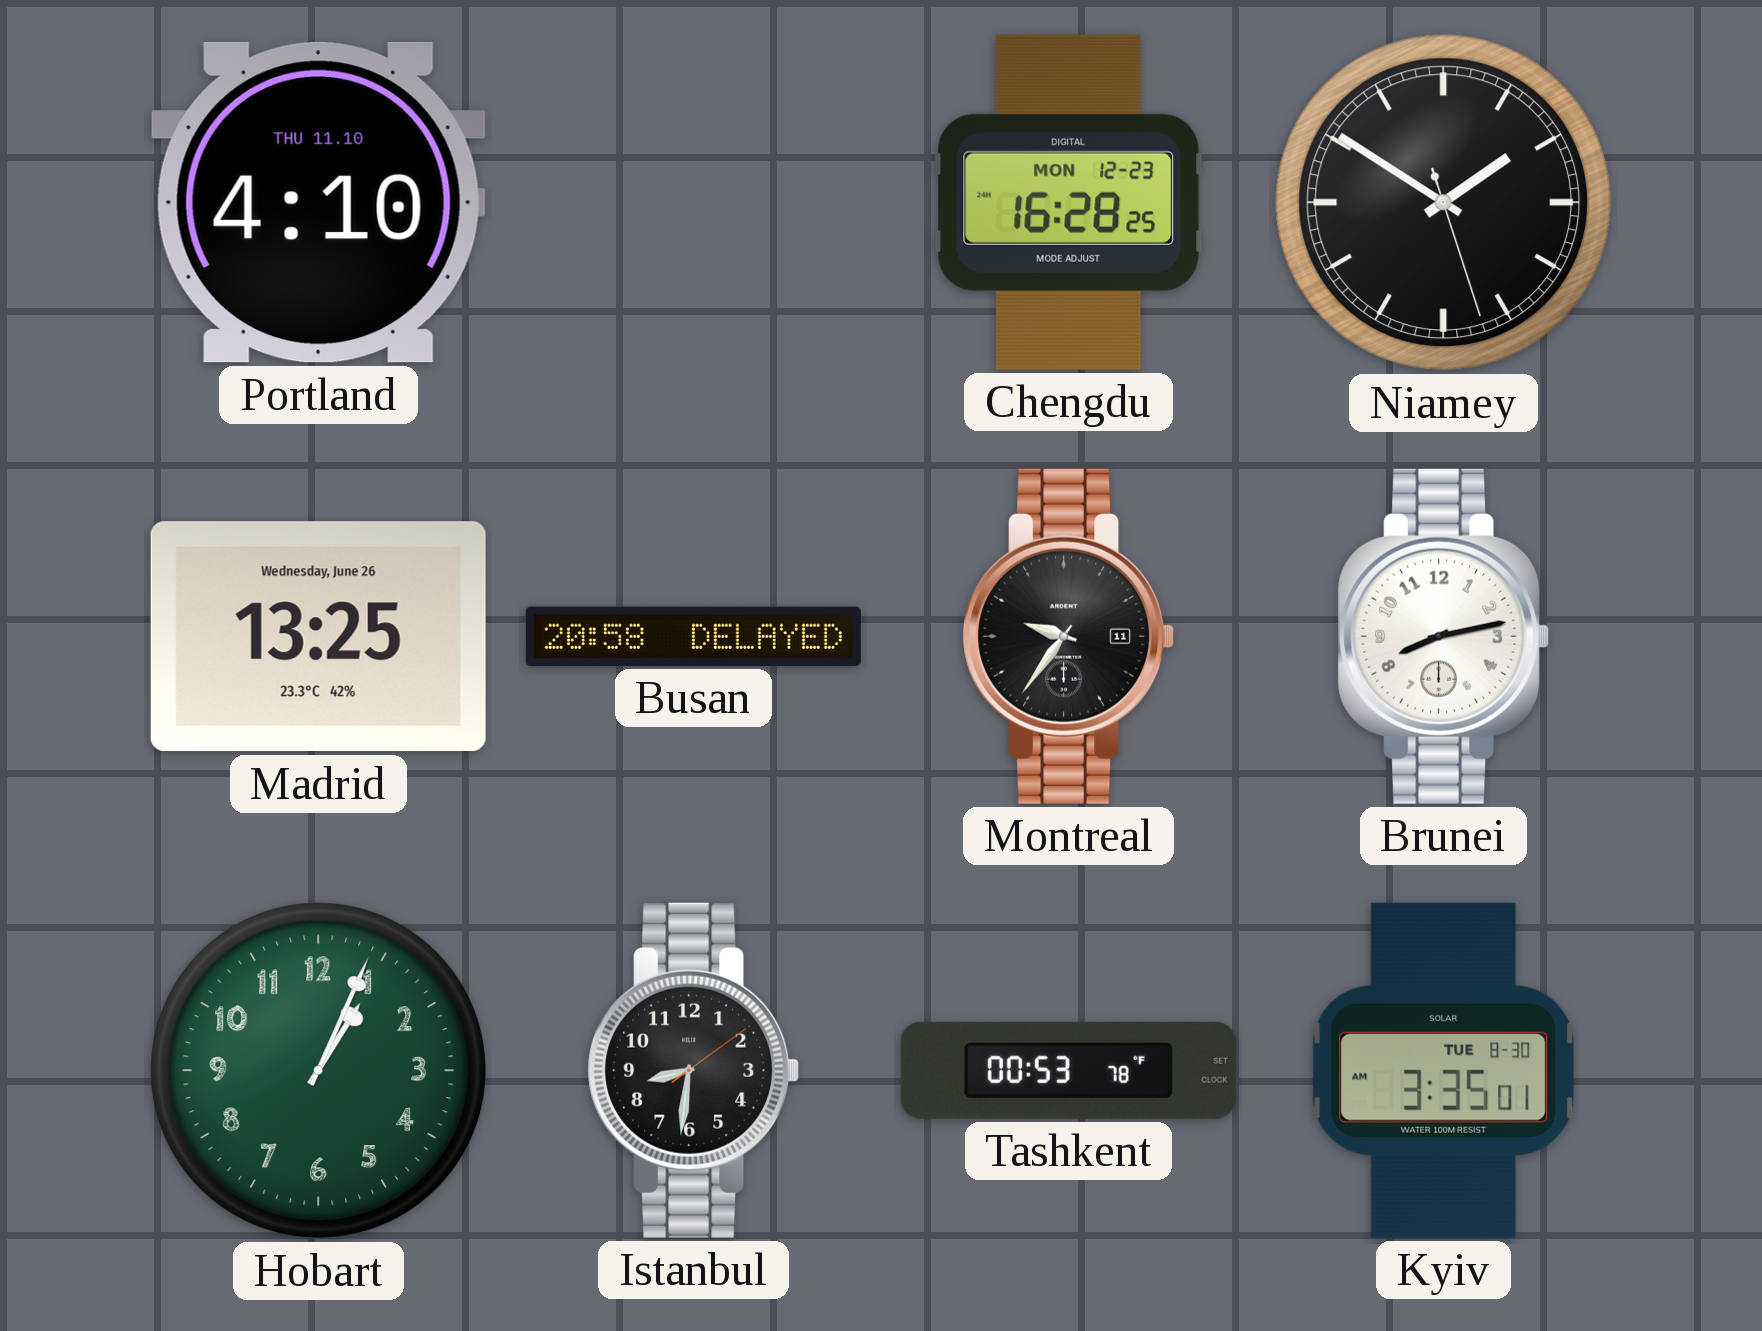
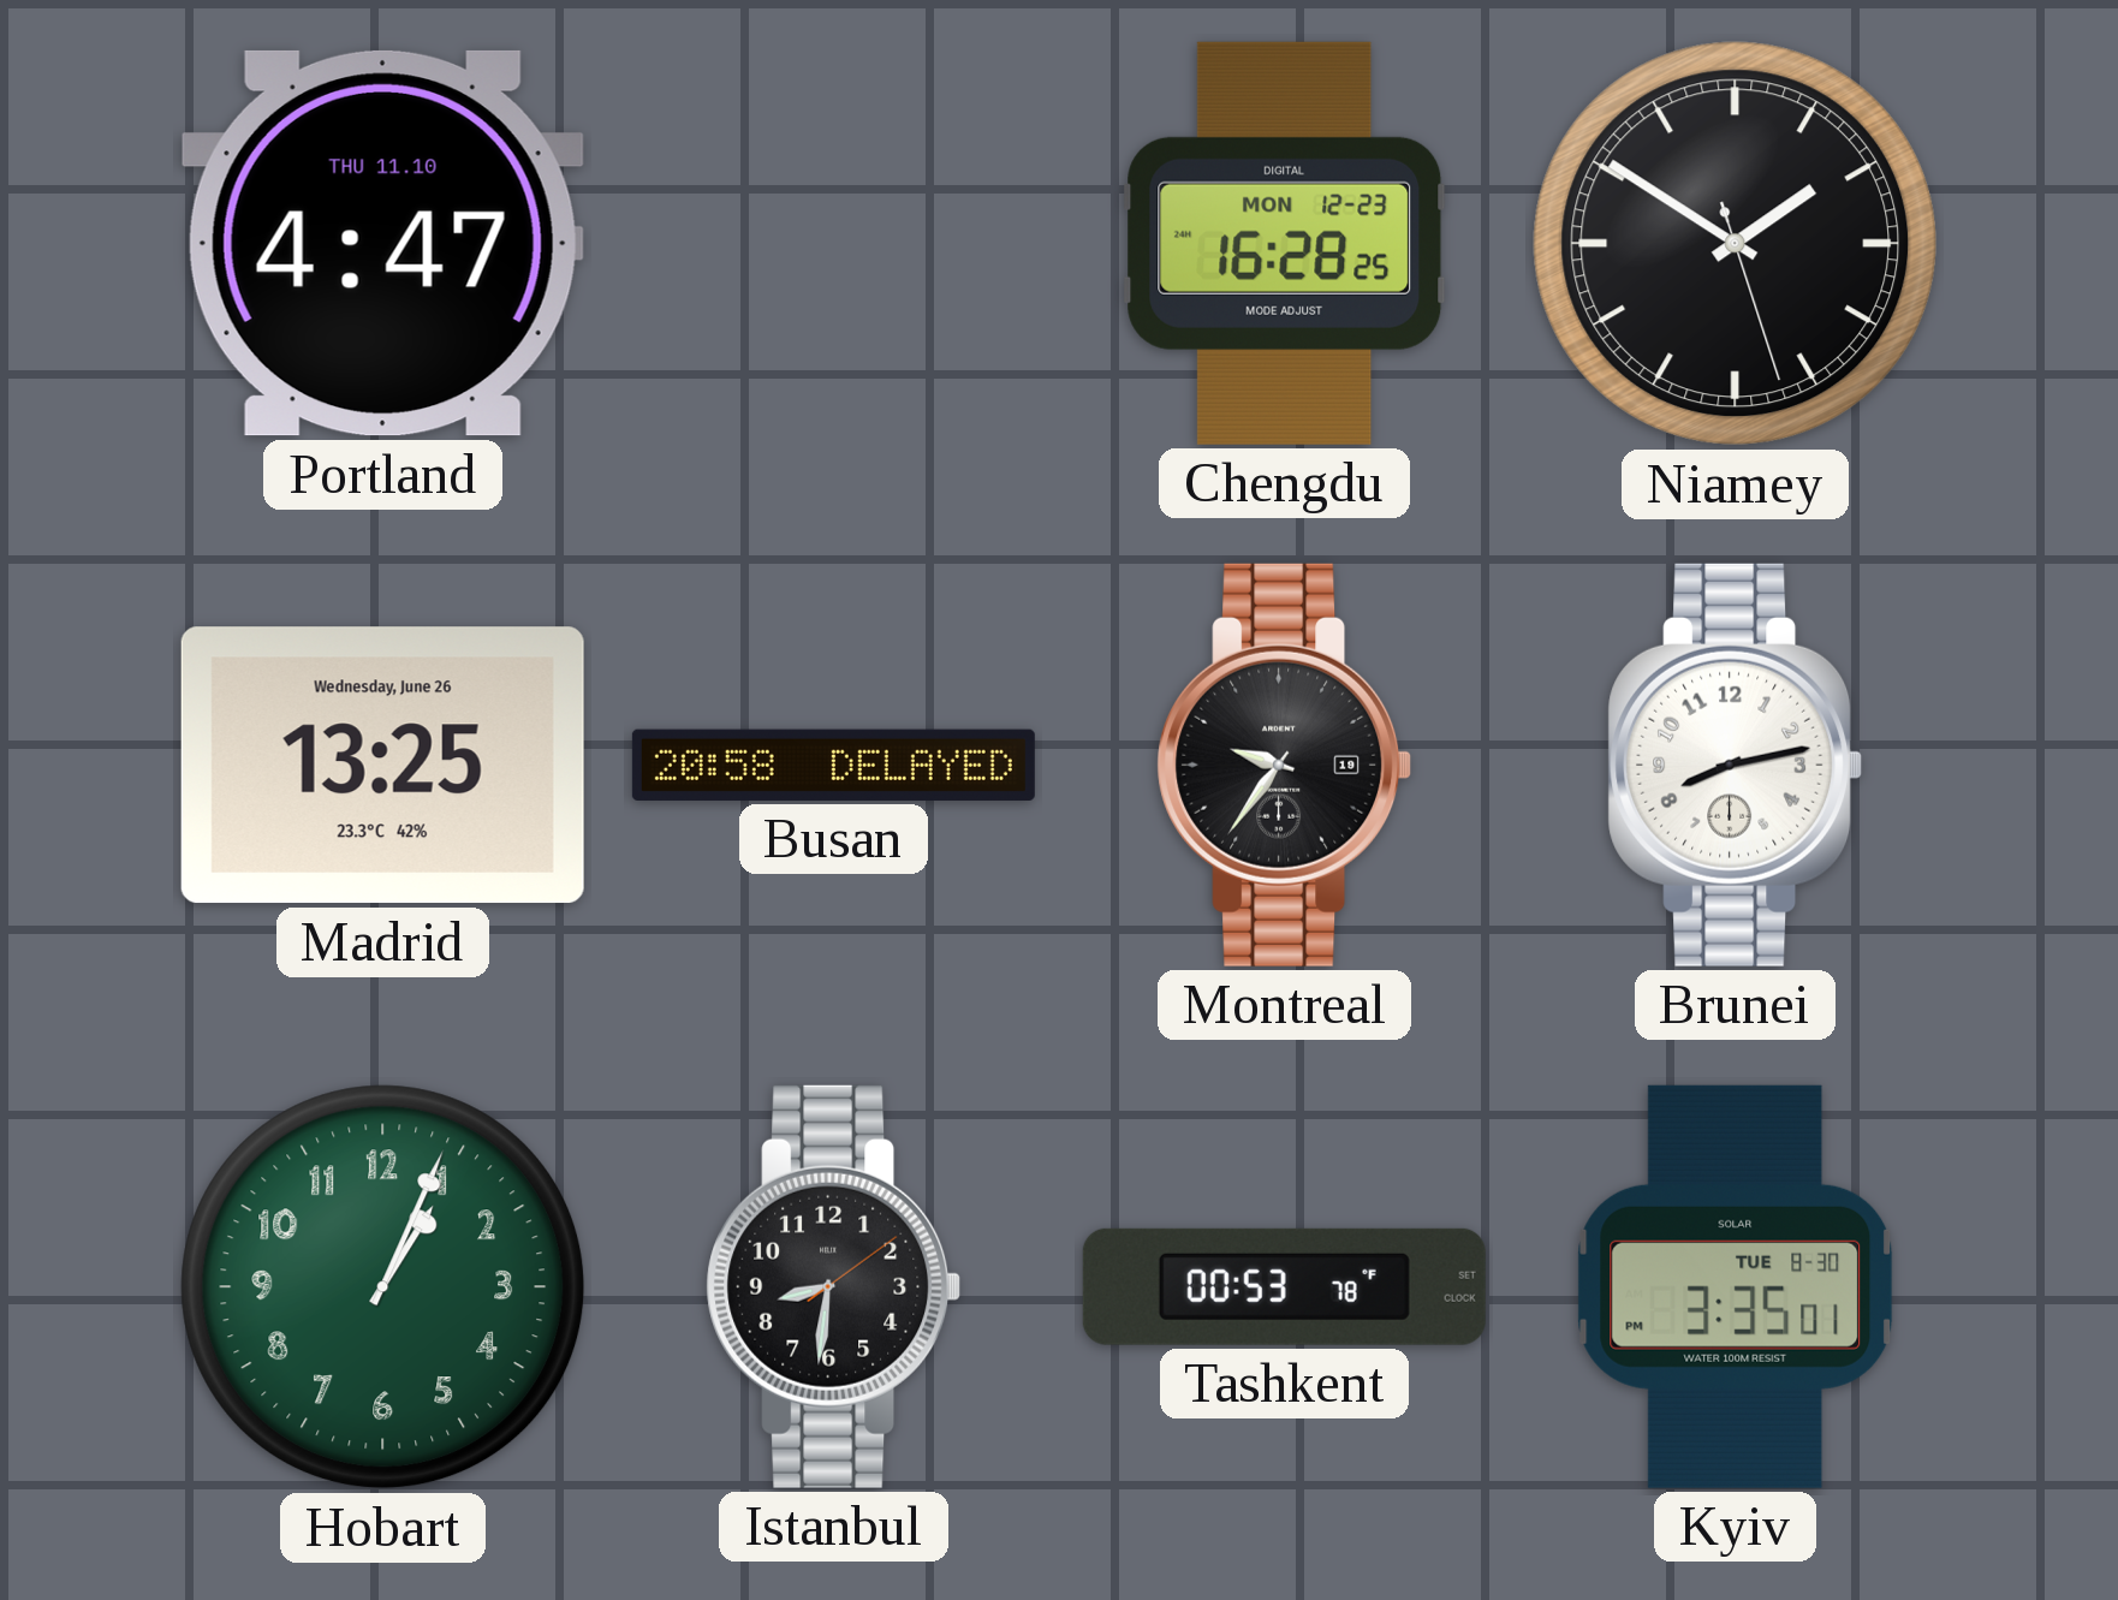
Portland: 4:10 -> 4:47 (383, 243)
Montreal date: 11 -> 19 (1285, 765)
Kyiv: 3:35:01 AM -> 3:35:01 PM (1736, 1286)
